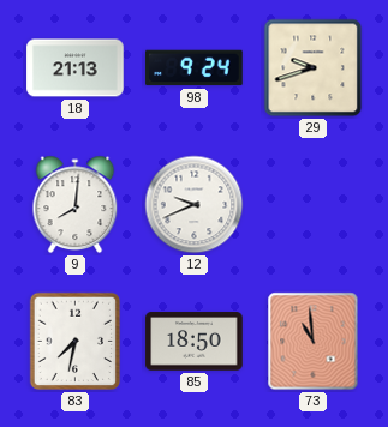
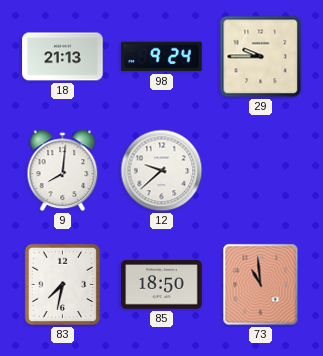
29: 9:42 -> 9:45 (261, 57)
12: 9:41 -> 9:38 (162, 171)
